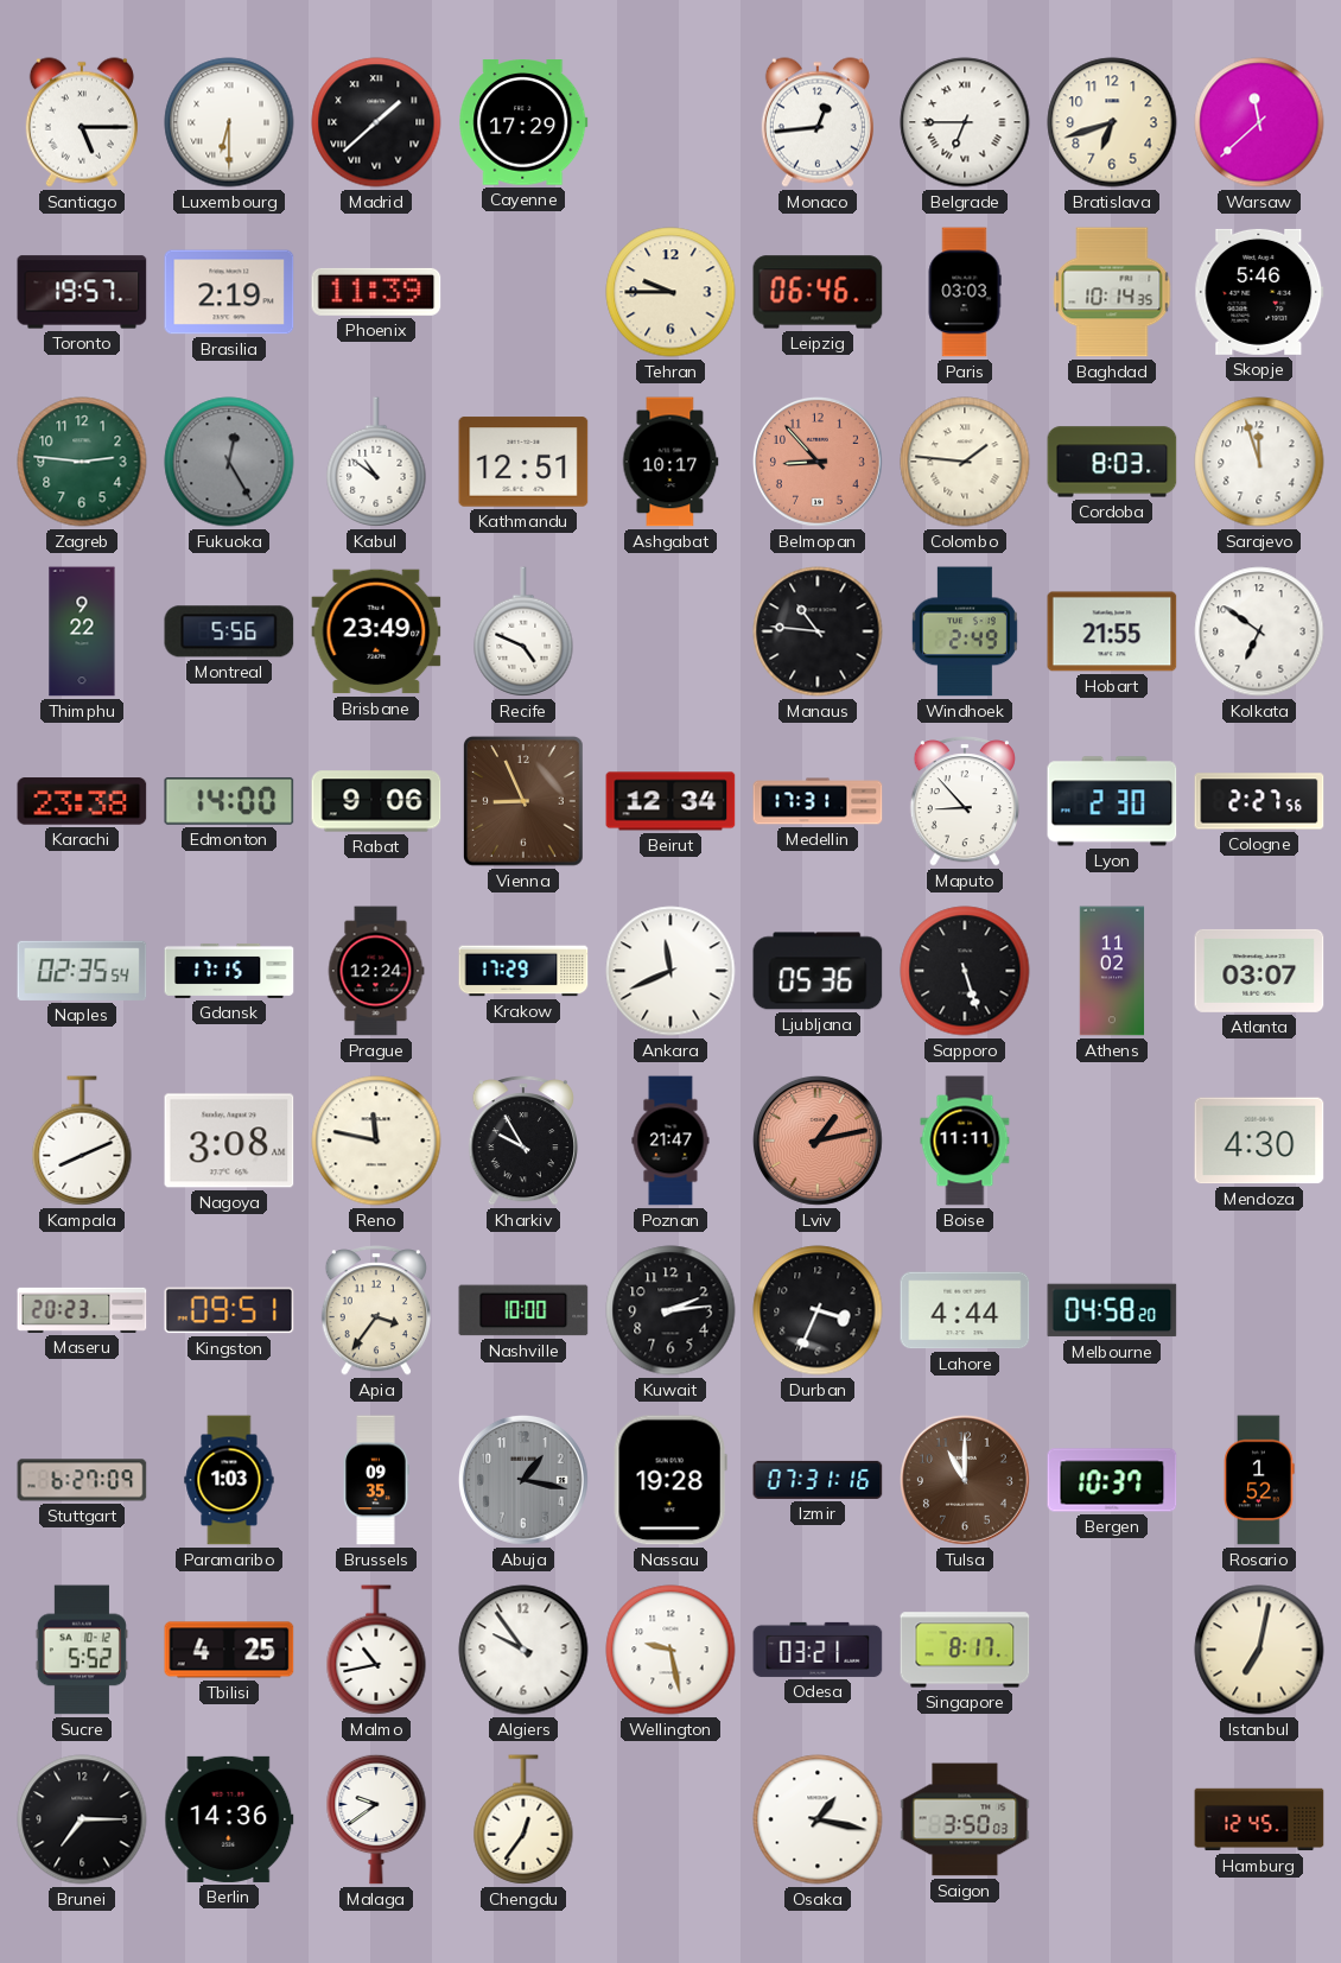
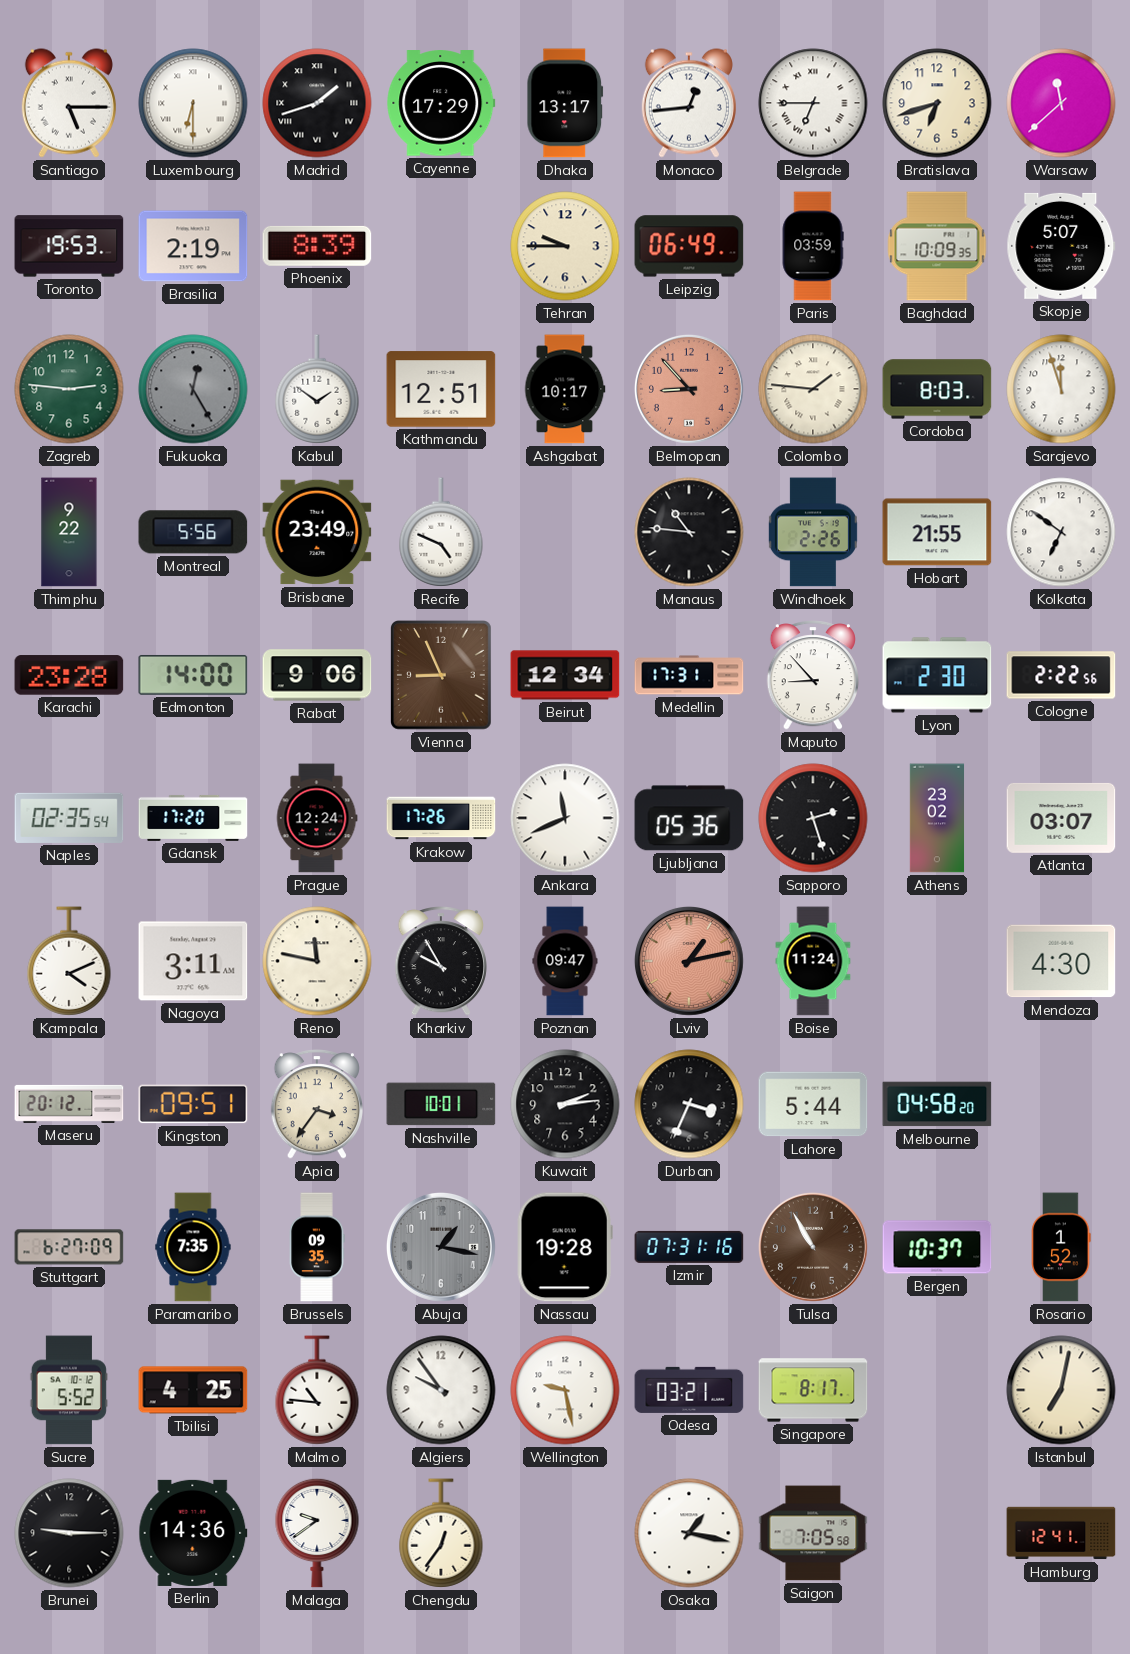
Madrid: 1:38 -> 1:42 (317, 103)
Dhaka: none -> 13:17 (565, 103)
Toronto: 19:57 -> 19:53 (69, 246)
Phoenix: 11:39 -> 8:39 (317, 246)
Leipzig: 06:46 -> 06:49 (689, 246)
Paris: 03:03 -> 03:59 (813, 246)
Baghdad: 10:14 -> 10:09 (937, 246)
Skopje: 5:46 -> 5:07 (1061, 246)
Kabul: 10:51 -> 1:51 (317, 389)
Windhoek: 2:49 -> 2:26 (813, 532)
Karachi: 23:38 -> 23:28 (69, 675)
Cologne: 2:27 -> 2:22 (1061, 675)
Gdansk: 17:15 -> 17:20 (193, 818)
Krakow: 17:29 -> 17:26 (441, 818)
Sapporo: 5:27 -> 2:27 (813, 818)
Athens: 11:02 -> 23:02 (937, 818)
Kampala: 8:11 -> 4:11 (69, 961)
Nagoya: 3:08 -> 3:11 (193, 961)
Poznan: 21:47 -> 09:47 (565, 961)
Boise: 11:11 -> 11:24 (813, 961)
Maseru: 20:23 -> 20:12 (69, 1104)
Nashville: 10:00 -> 10:01 (441, 1104)
Lahore: 4:44 -> 5:44 (813, 1104)
Paramaribo: 1:03 -> 7:35 (193, 1247)
Tulsa: 11:00 -> 10:55 (813, 1247)
Malmo: 10:43 -> 10:46 (317, 1390)
Brunei: 7:15 -> 9:15 (69, 1533)
Saigon: 3:50 -> 7:05 (813, 1533)
Hamburg: 12:45 -> 12:41 (1061, 1533)
